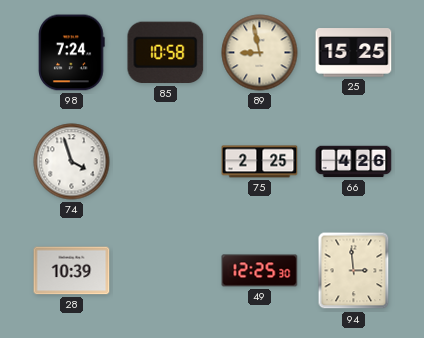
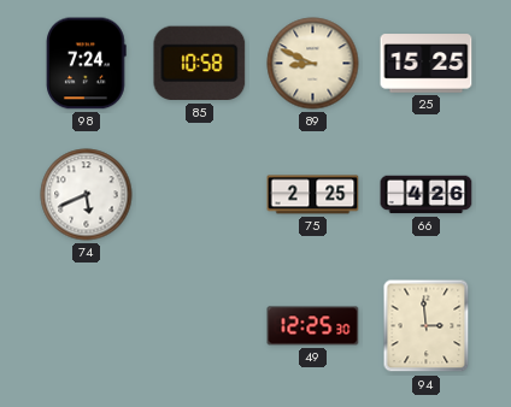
89: 8:58 -> 8:49 (313, 64)
74: 3:57 -> 5:41 (87, 195)
28: 10:39 -> none (72, 271)
